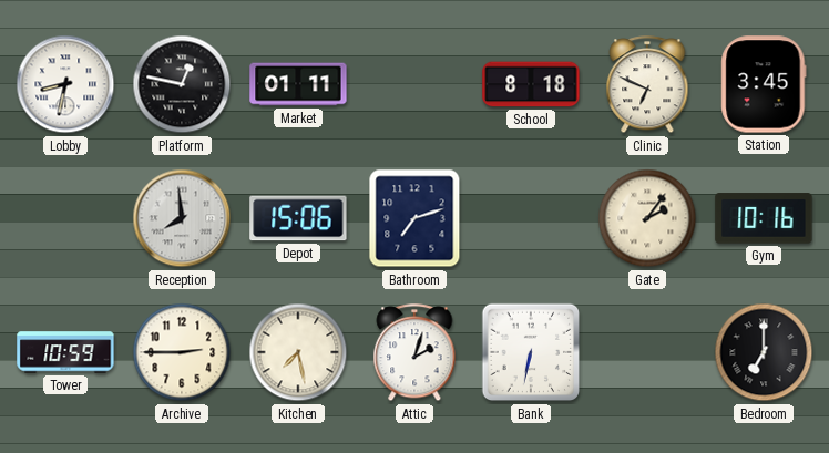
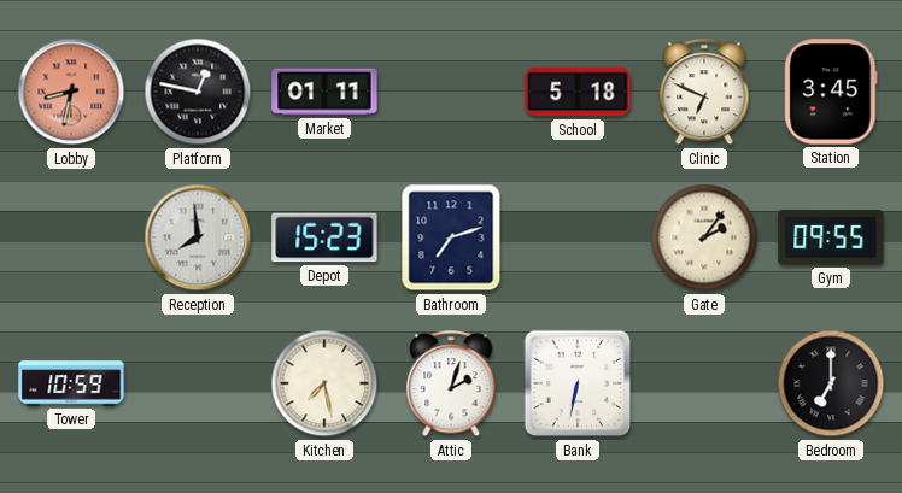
Lobby dial: white -> salmon (71, 92)
School: 8:18 -> 5:18 (578, 92)
Depot: 15:06 -> 15:23 (324, 237)
Gym: 10:16 -> 09:55 (831, 237)
Archive: 2:45 -> none (182, 352)
